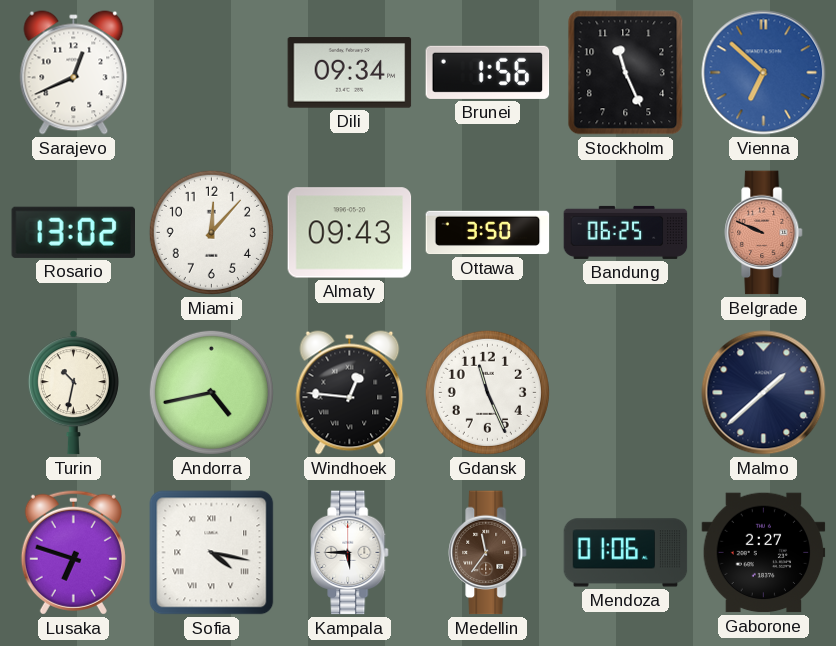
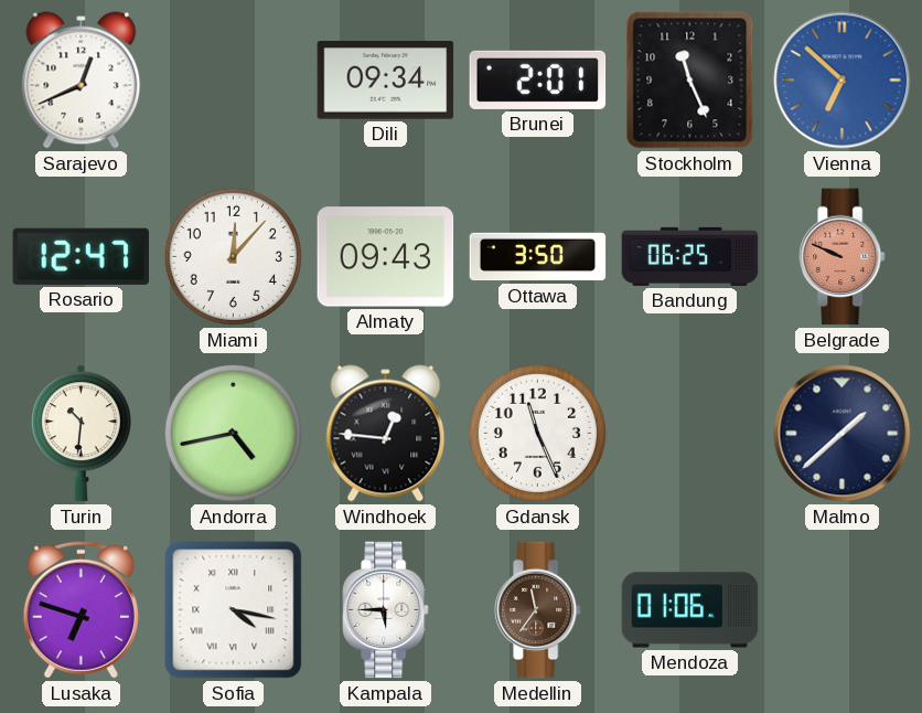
Brunei: 1:56 -> 2:01 (538, 79)
Rosario: 13:02 -> 12:47 (81, 256)
Turin: 10:32 -> 10:31 (81, 434)
Gaborone: 2:27 -> none (764, 553)
